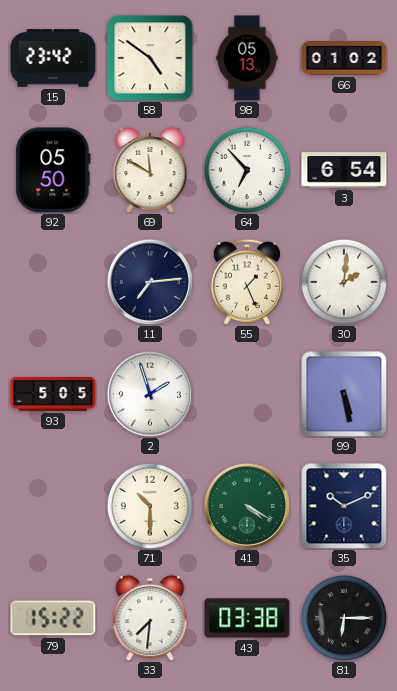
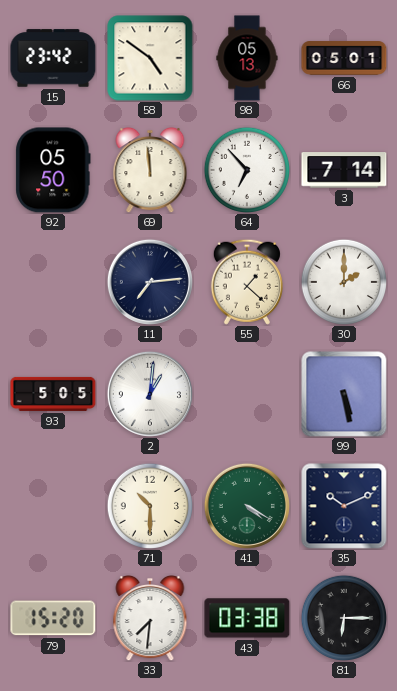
66: 01:02 -> 05:01 (344, 58)
69: 11:50 -> 11:59 (150, 170)
3: 6:54 -> 7:14 (344, 170)
55: 1:26 -> 1:22 (247, 282)
30: 2:01 -> 2:00 (343, 281)
2: 1:57 -> 1:01 (150, 394)
79: 15:22 -> 15:20 (53, 618)
